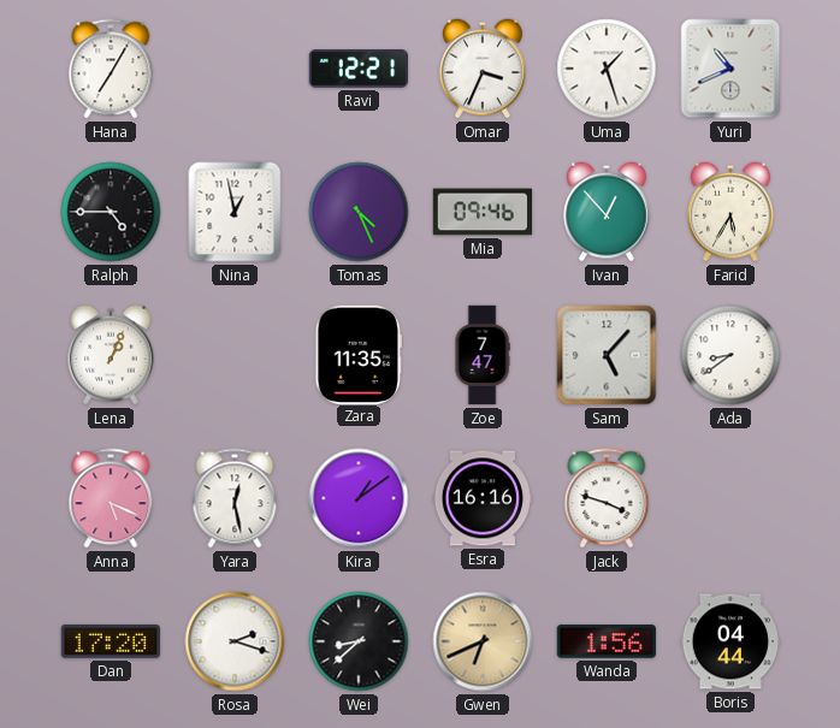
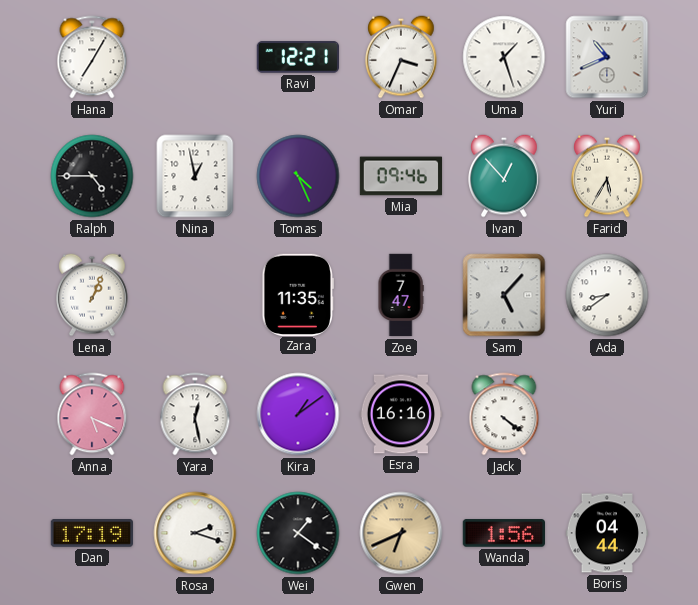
Jack: 3:48 -> 4:21 (504, 414)
Dan: 17:20 -> 17:19 (91, 533)
Wei: 8:38 -> 1:21 (298, 533)
